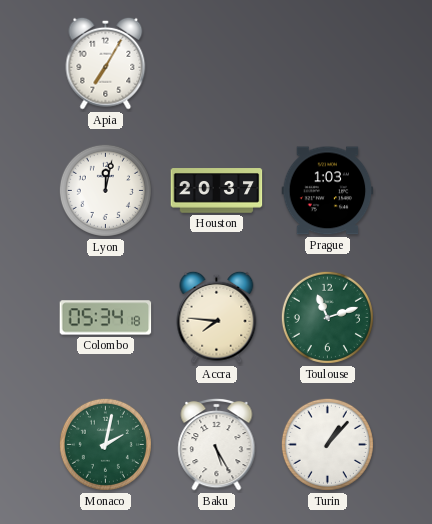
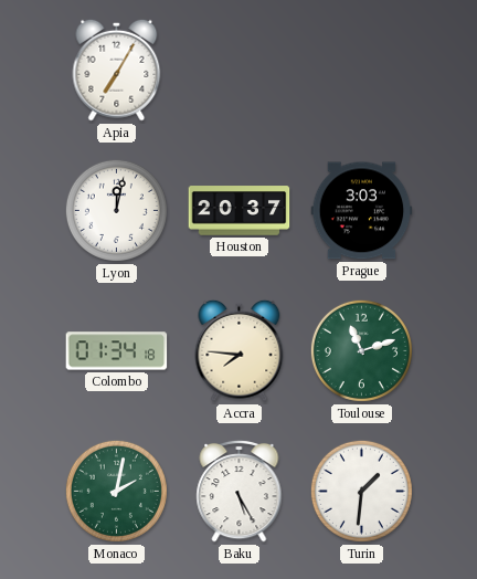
Prague: 1:03 -> 3:03 (362, 211)
Colombo: 05:34 -> 01:34 (117, 351)
Turin: 1:07 -> 1:31 (361, 491)
